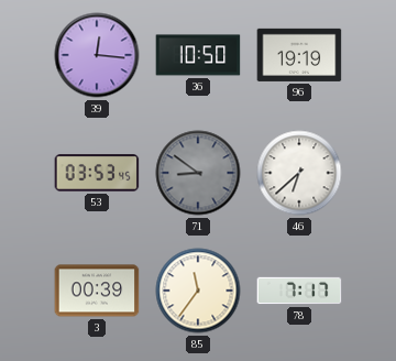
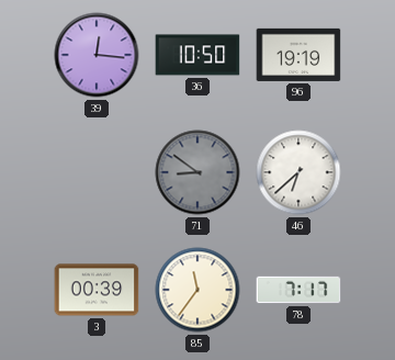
53: 03:53 -> none (97, 173)
